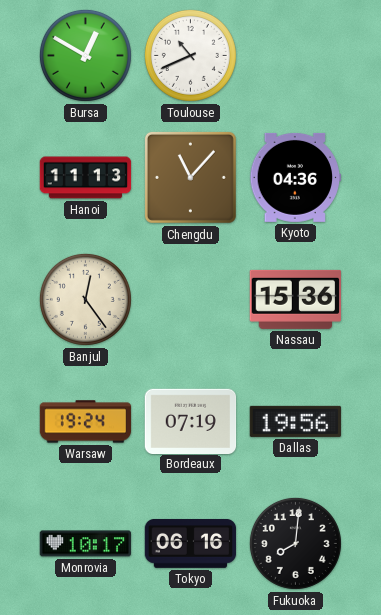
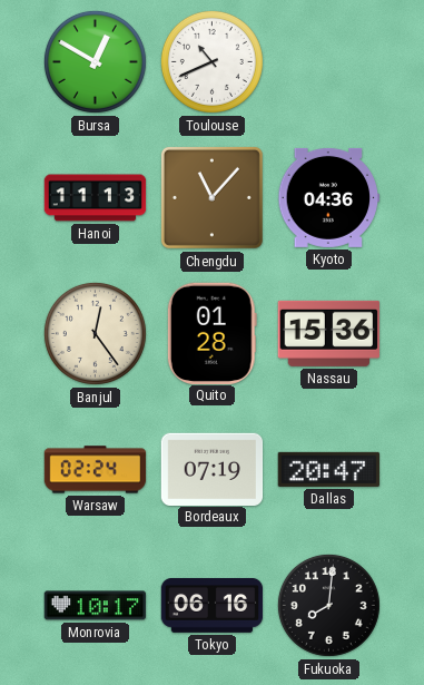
Quito: none -> 01:28 (211, 333)
Warsaw: 19:24 -> 02:24 (96, 470)
Dallas: 19:56 -> 20:47 (329, 469)
